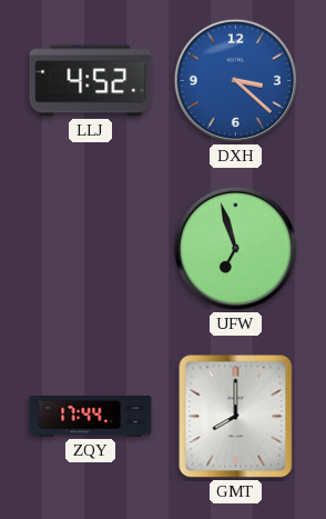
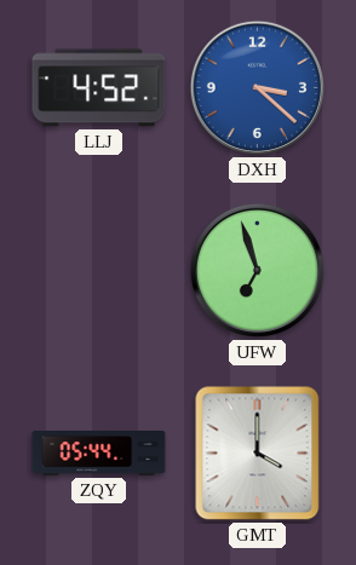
ZQY: 17:44 -> 05:44 (99, 454)
GMT: 8:00 -> 4:00 (258, 454)
